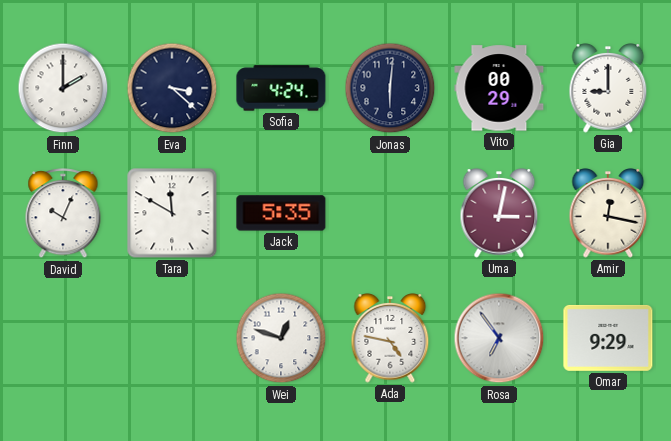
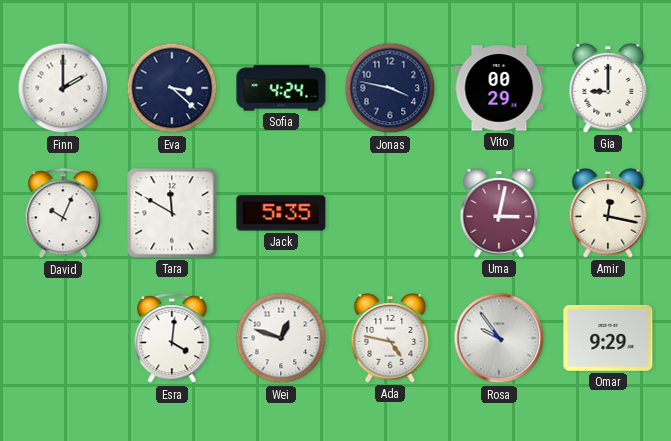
Jonas: 6:01 -> 3:47 (390, 88)
Esra: none -> 4:01 (172, 339)
Rosa: 6:54 -> 9:54 (499, 338)
